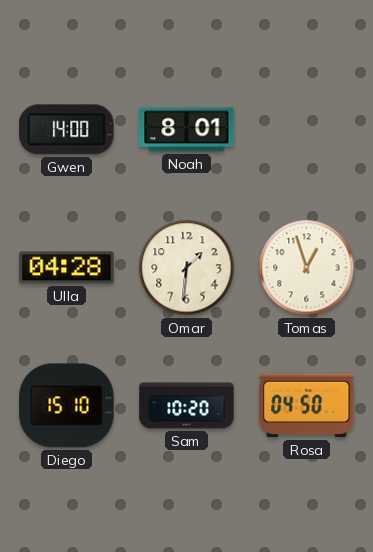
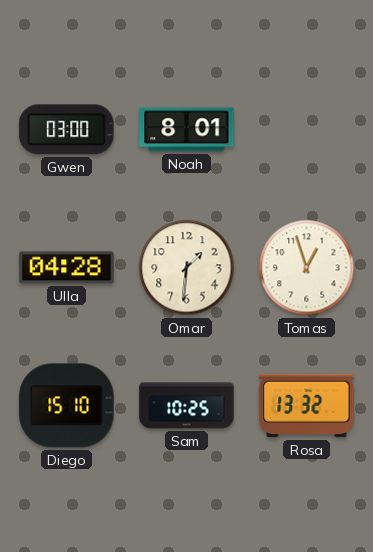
Gwen: 14:00 -> 03:00 (67, 130)
Sam: 10:20 -> 10:25 (187, 406)
Rosa: 04:50 -> 13:32 (307, 406)
